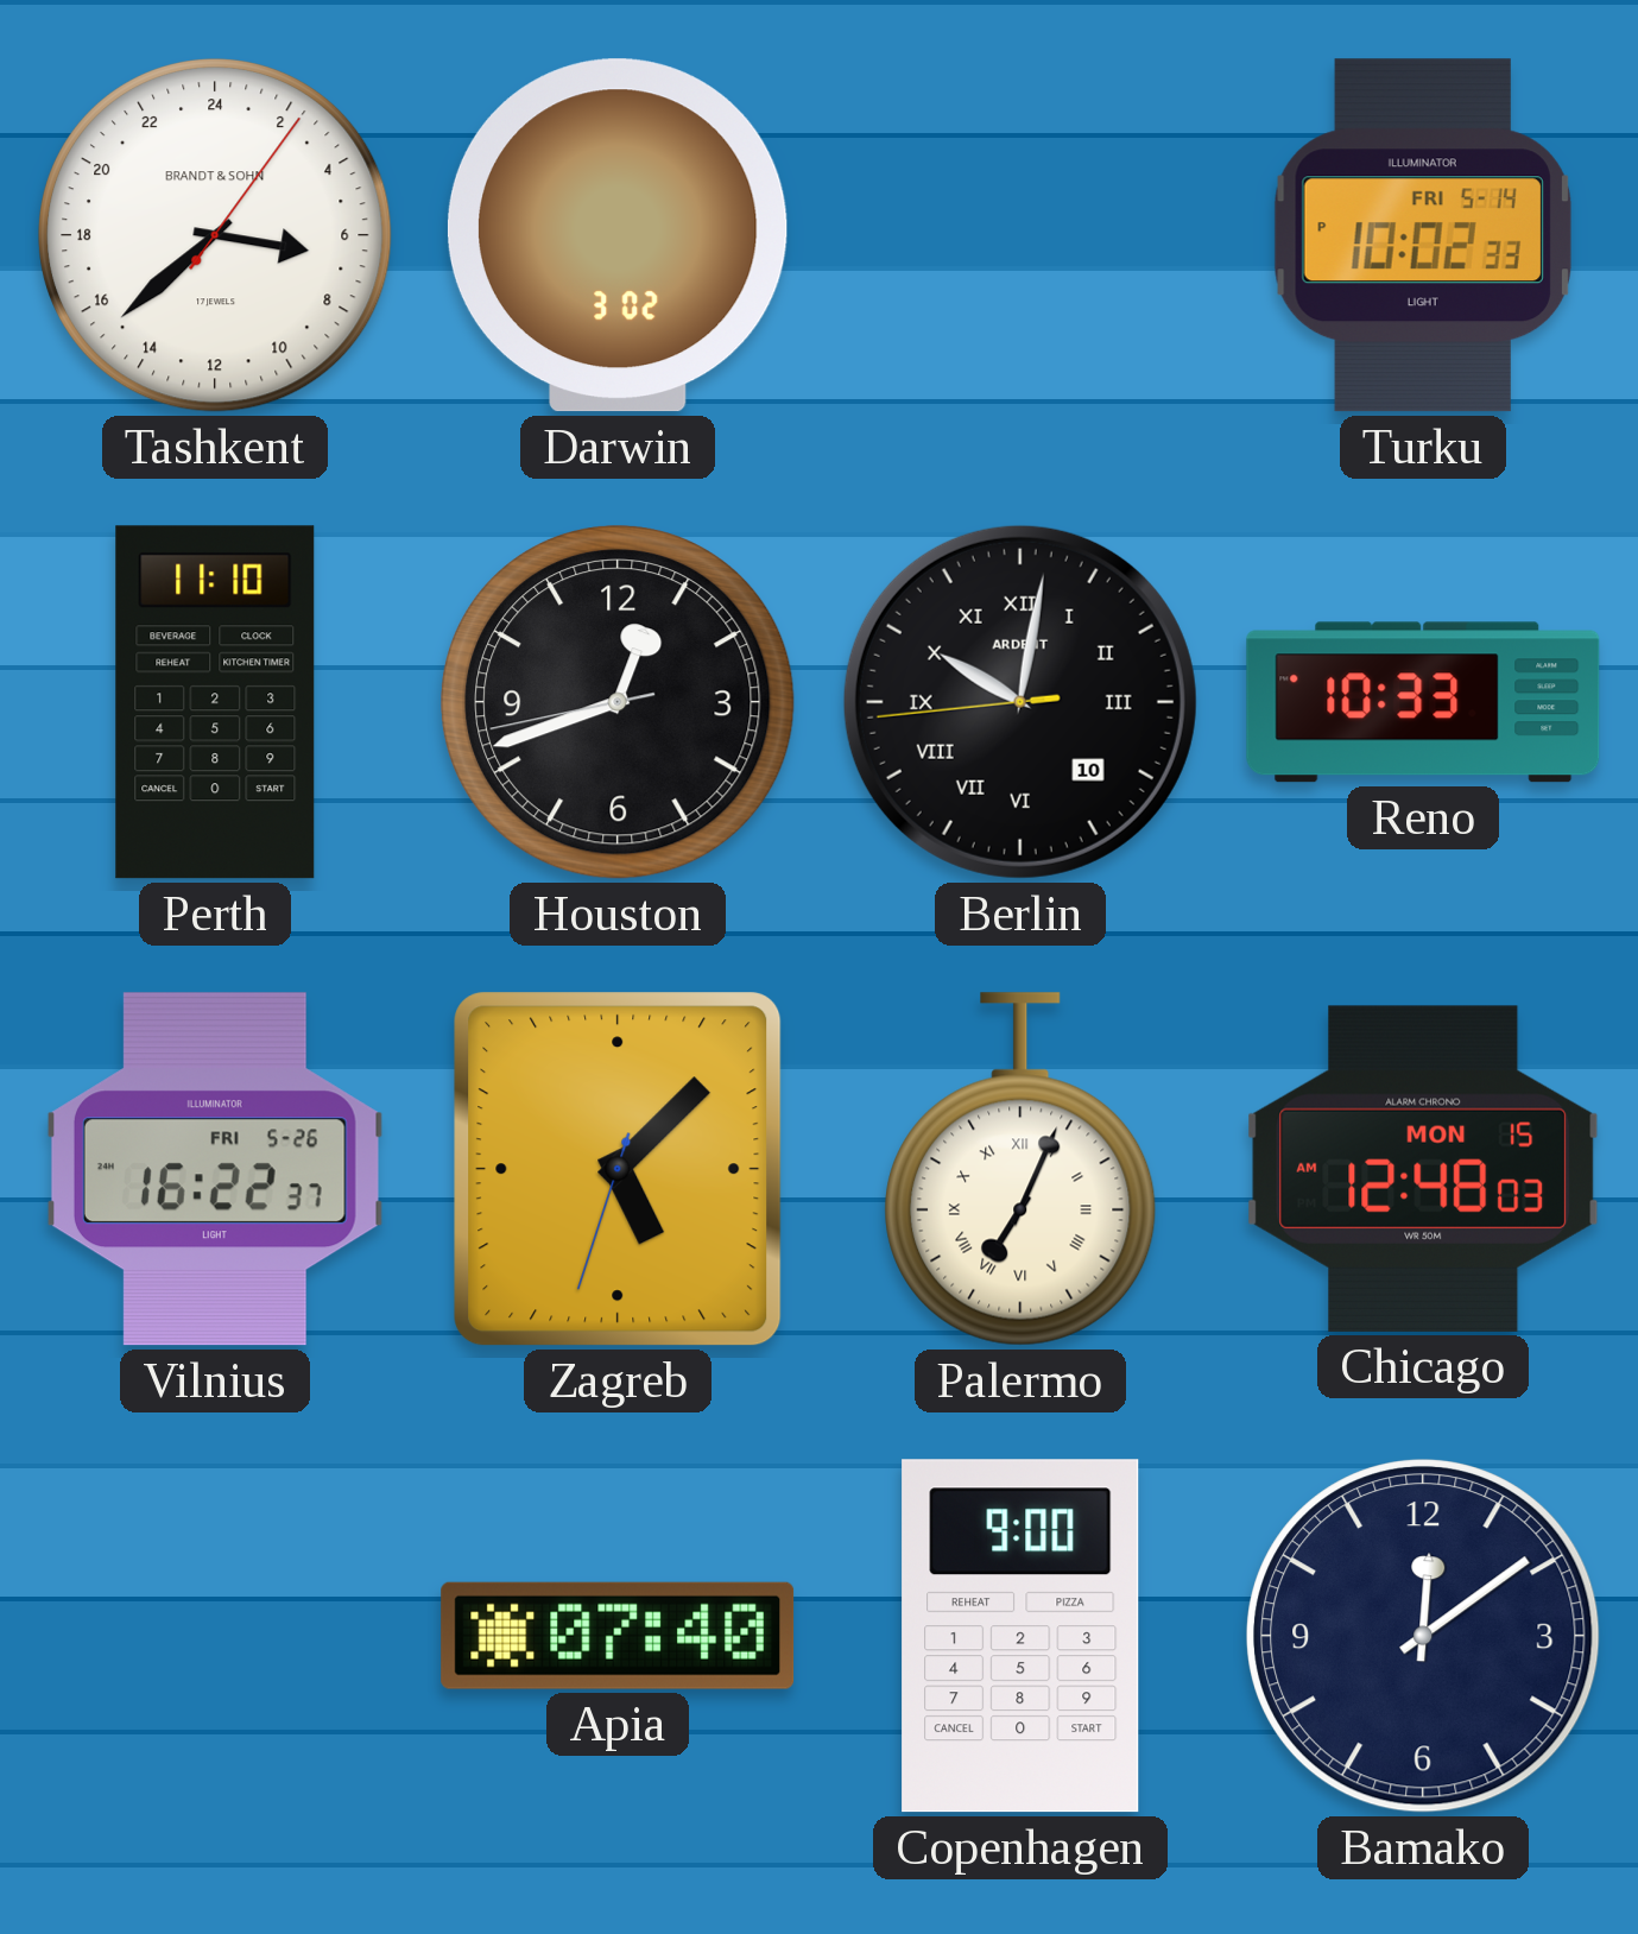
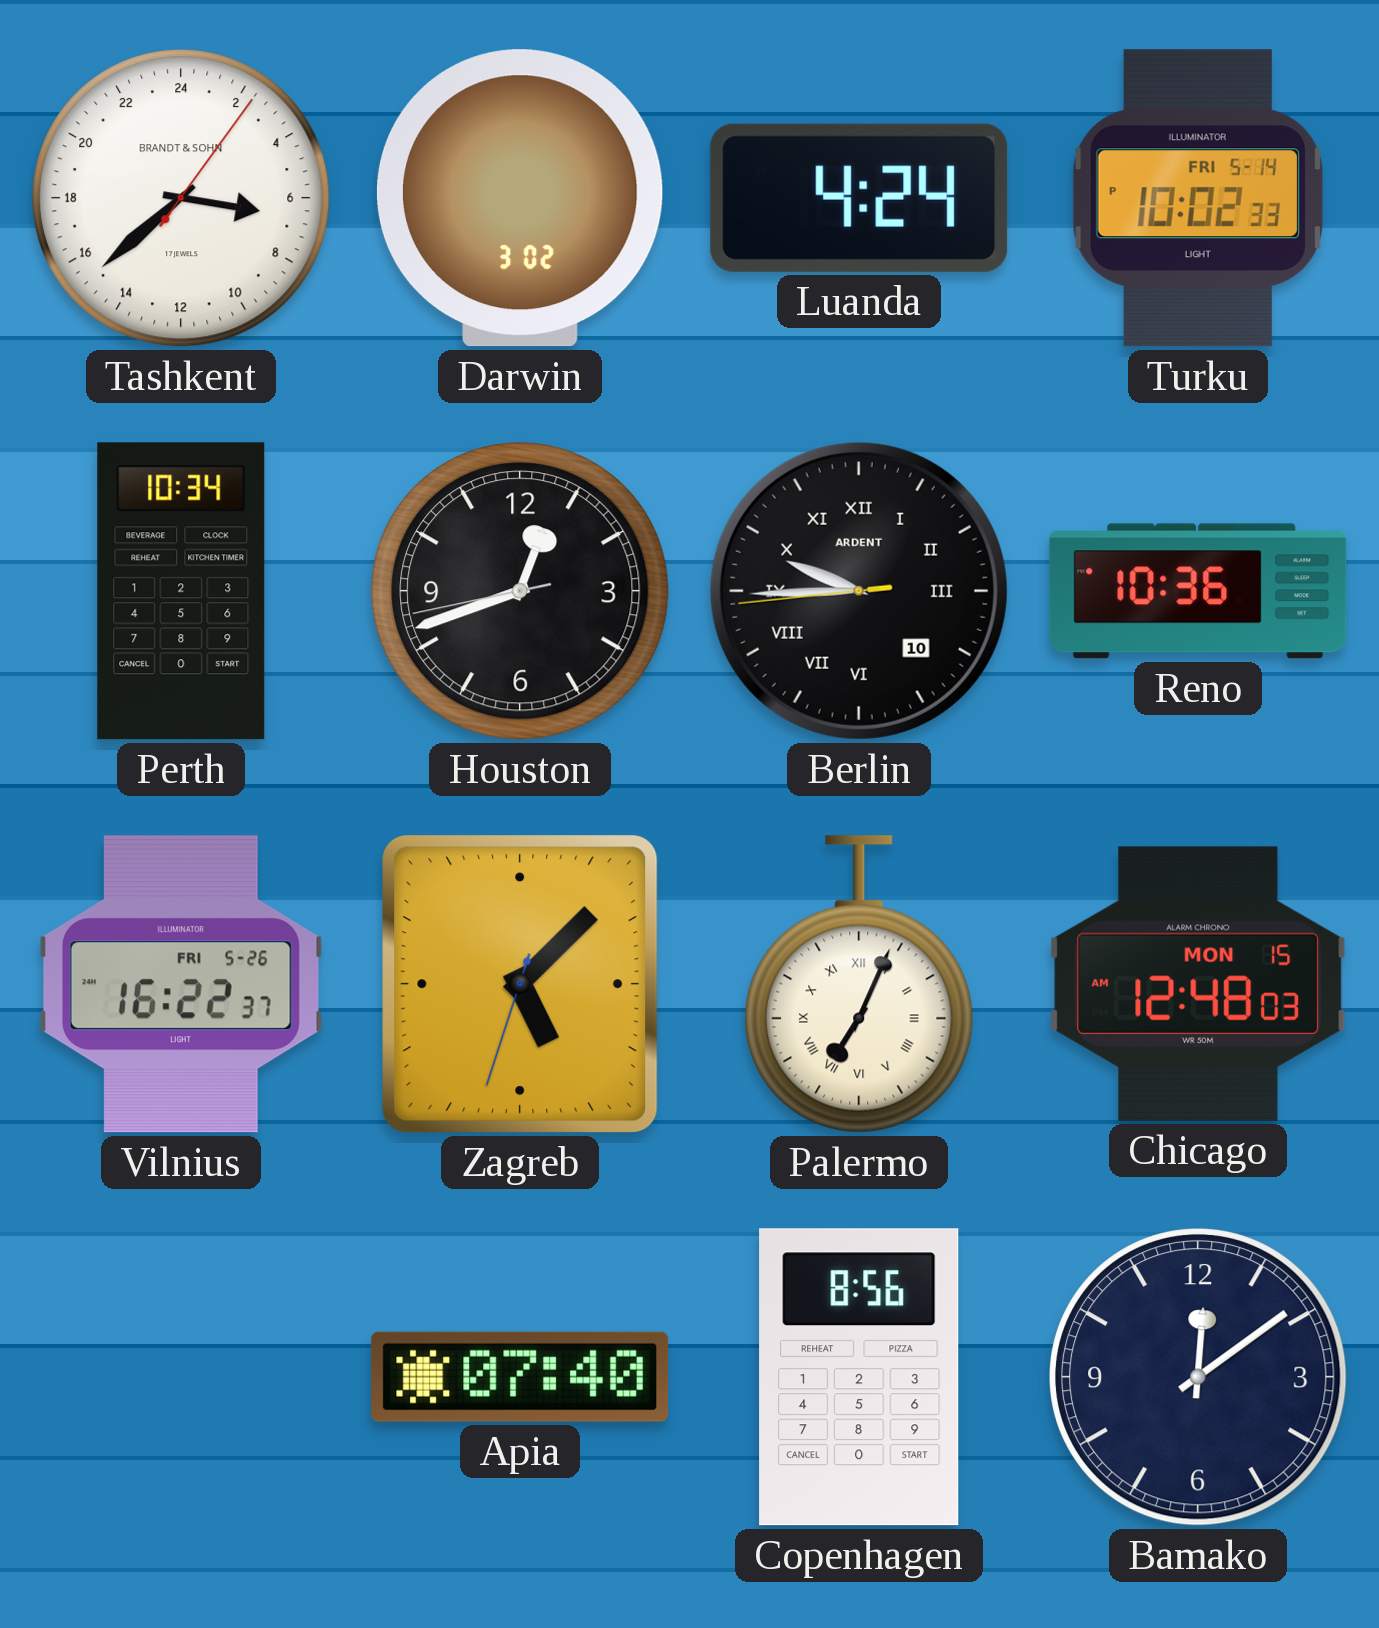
Luanda: none -> 4:24 (859, 198)
Perth: 11:10 -> 10:34 (181, 591)
Berlin: 10:01 -> 9:44 (859, 591)
Reno: 10:33 -> 10:36 (1198, 591)
Copenhagen: 9:00 -> 8:56 (859, 1377)
